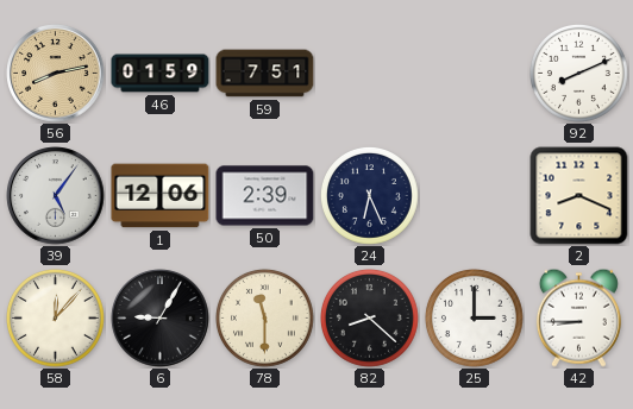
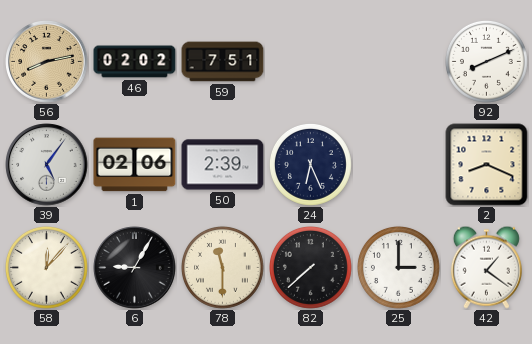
46: 01:59 -> 02:02 (135, 62)
1: 12:06 -> 02:06 (135, 165)
82: 8:22 -> 7:38 (310, 267)
42: 8:45 -> 1:21 (486, 267)
